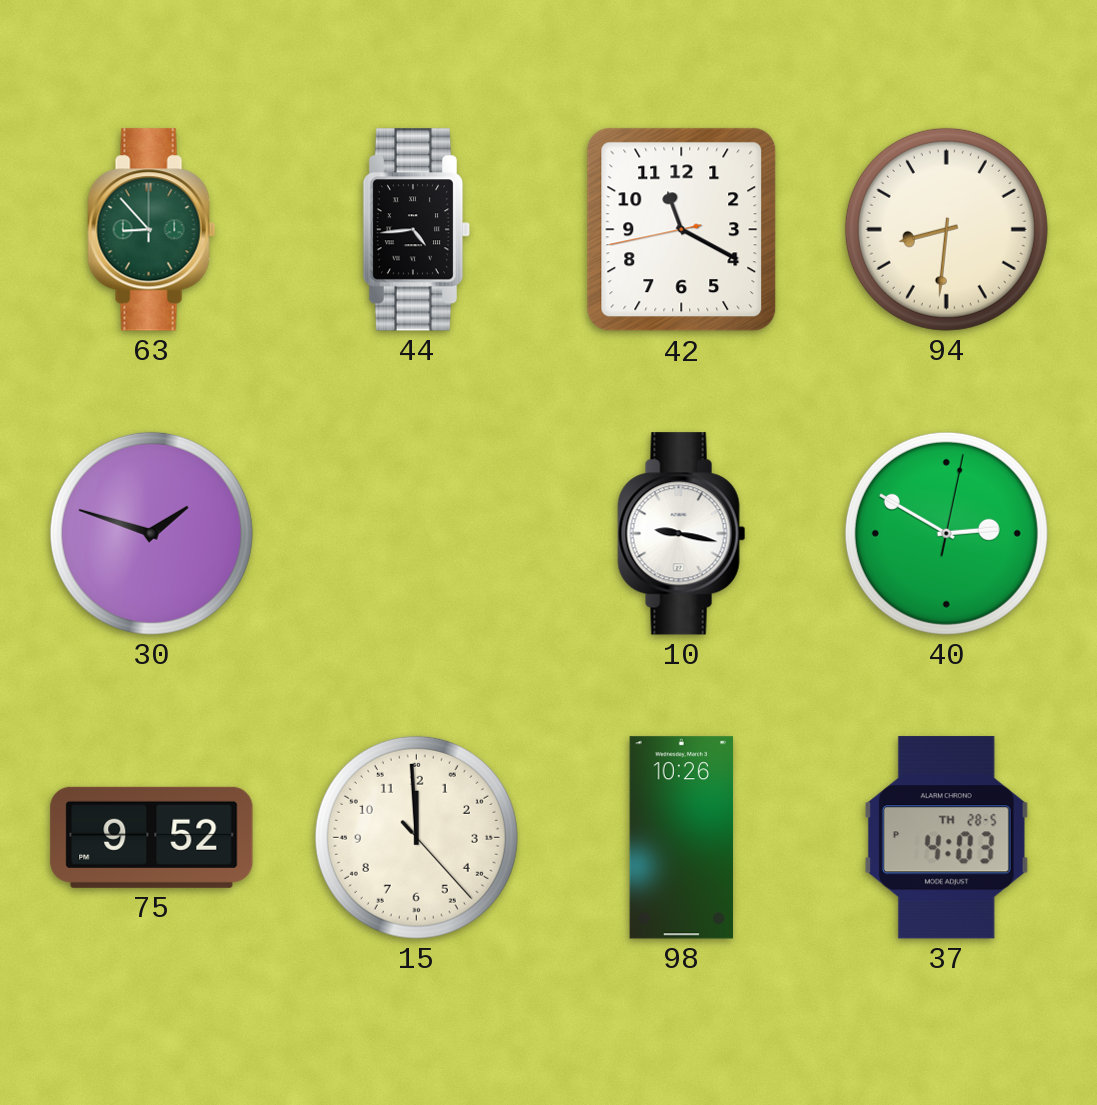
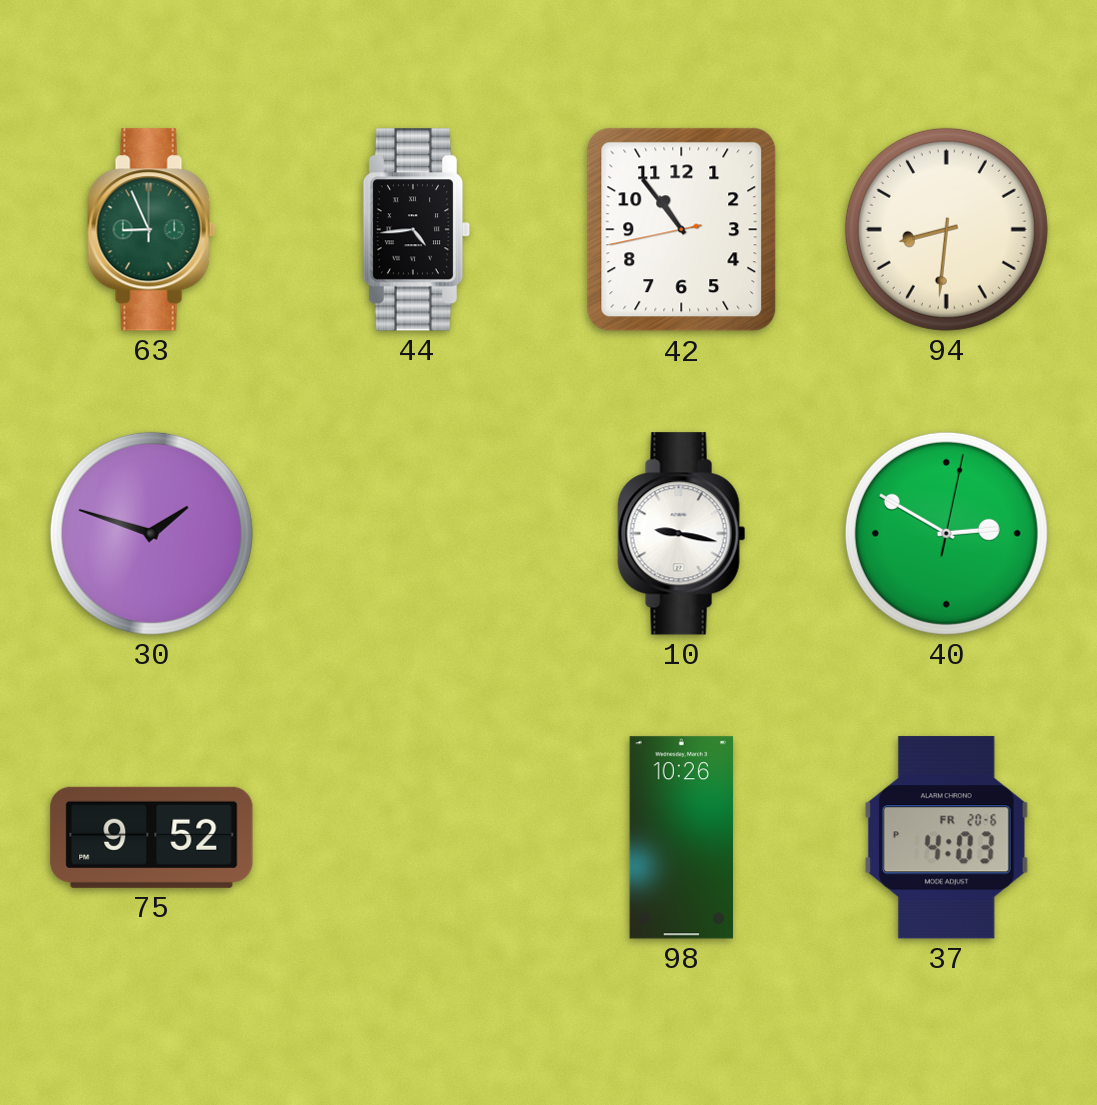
63: 8:53 -> 8:56 (152, 230)
42: 11:19 -> 10:53 (682, 230)
15: 11:59 -> none (416, 837)
37 date: TH 28-5 -> FR 20-6 (946, 838)
